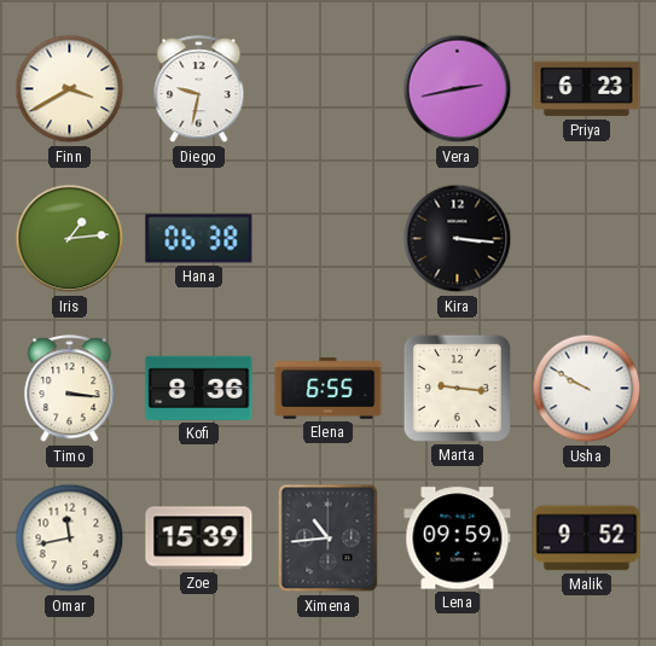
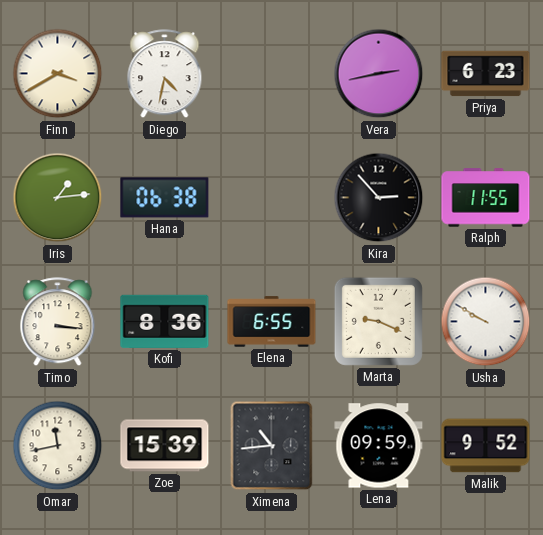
Diego: 9:32 -> 4:32 (165, 74)
Kira: 3:16 -> 2:53 (379, 198)
Ralph: none -> 11:55 (486, 198)
Marta: 9:16 -> 9:19 (378, 321)
